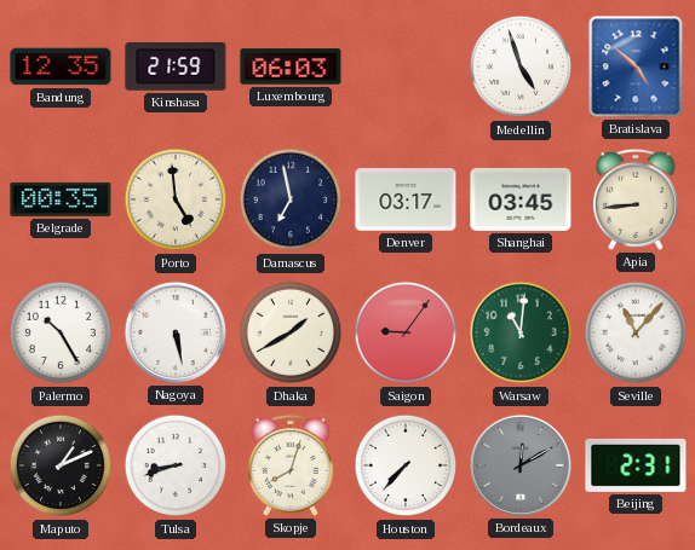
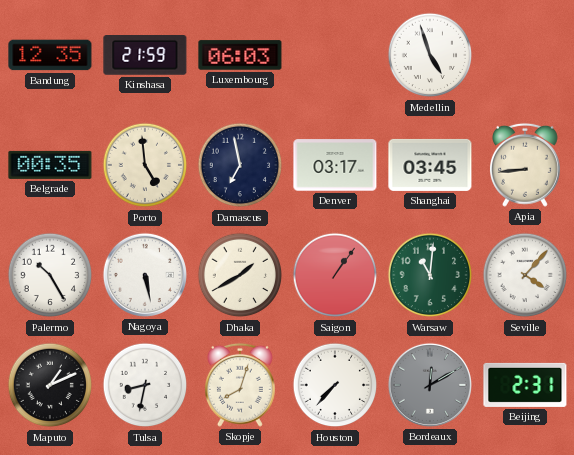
Bratislava: 4:52 -> none (636, 66)
Saigon: 9:06 -> 1:06 (335, 275)
Seville: 11:07 -> 4:07 (525, 275)
Tulsa: 8:42 -> 8:32 (145, 385)
